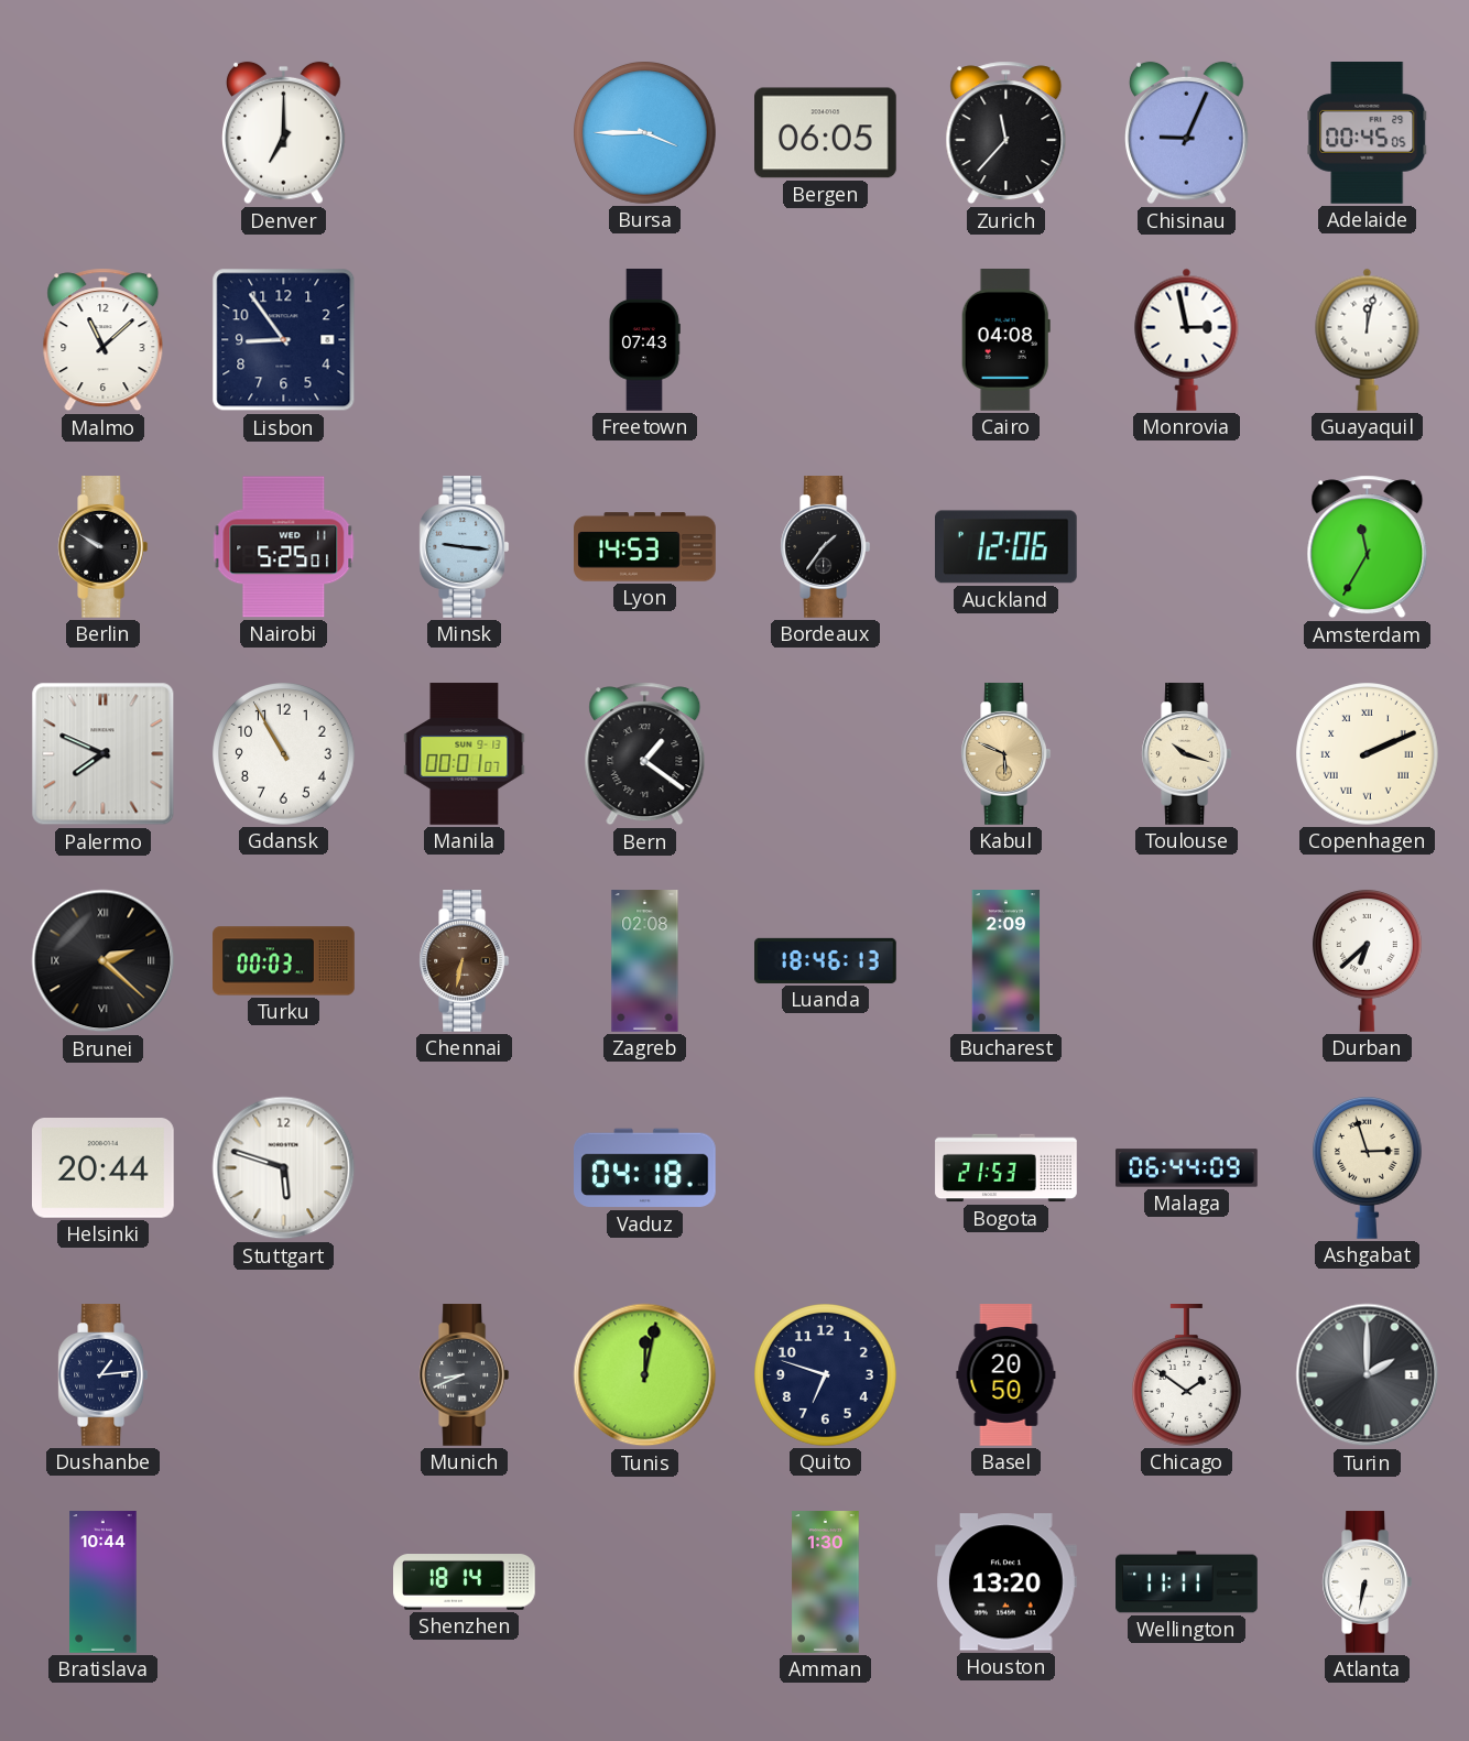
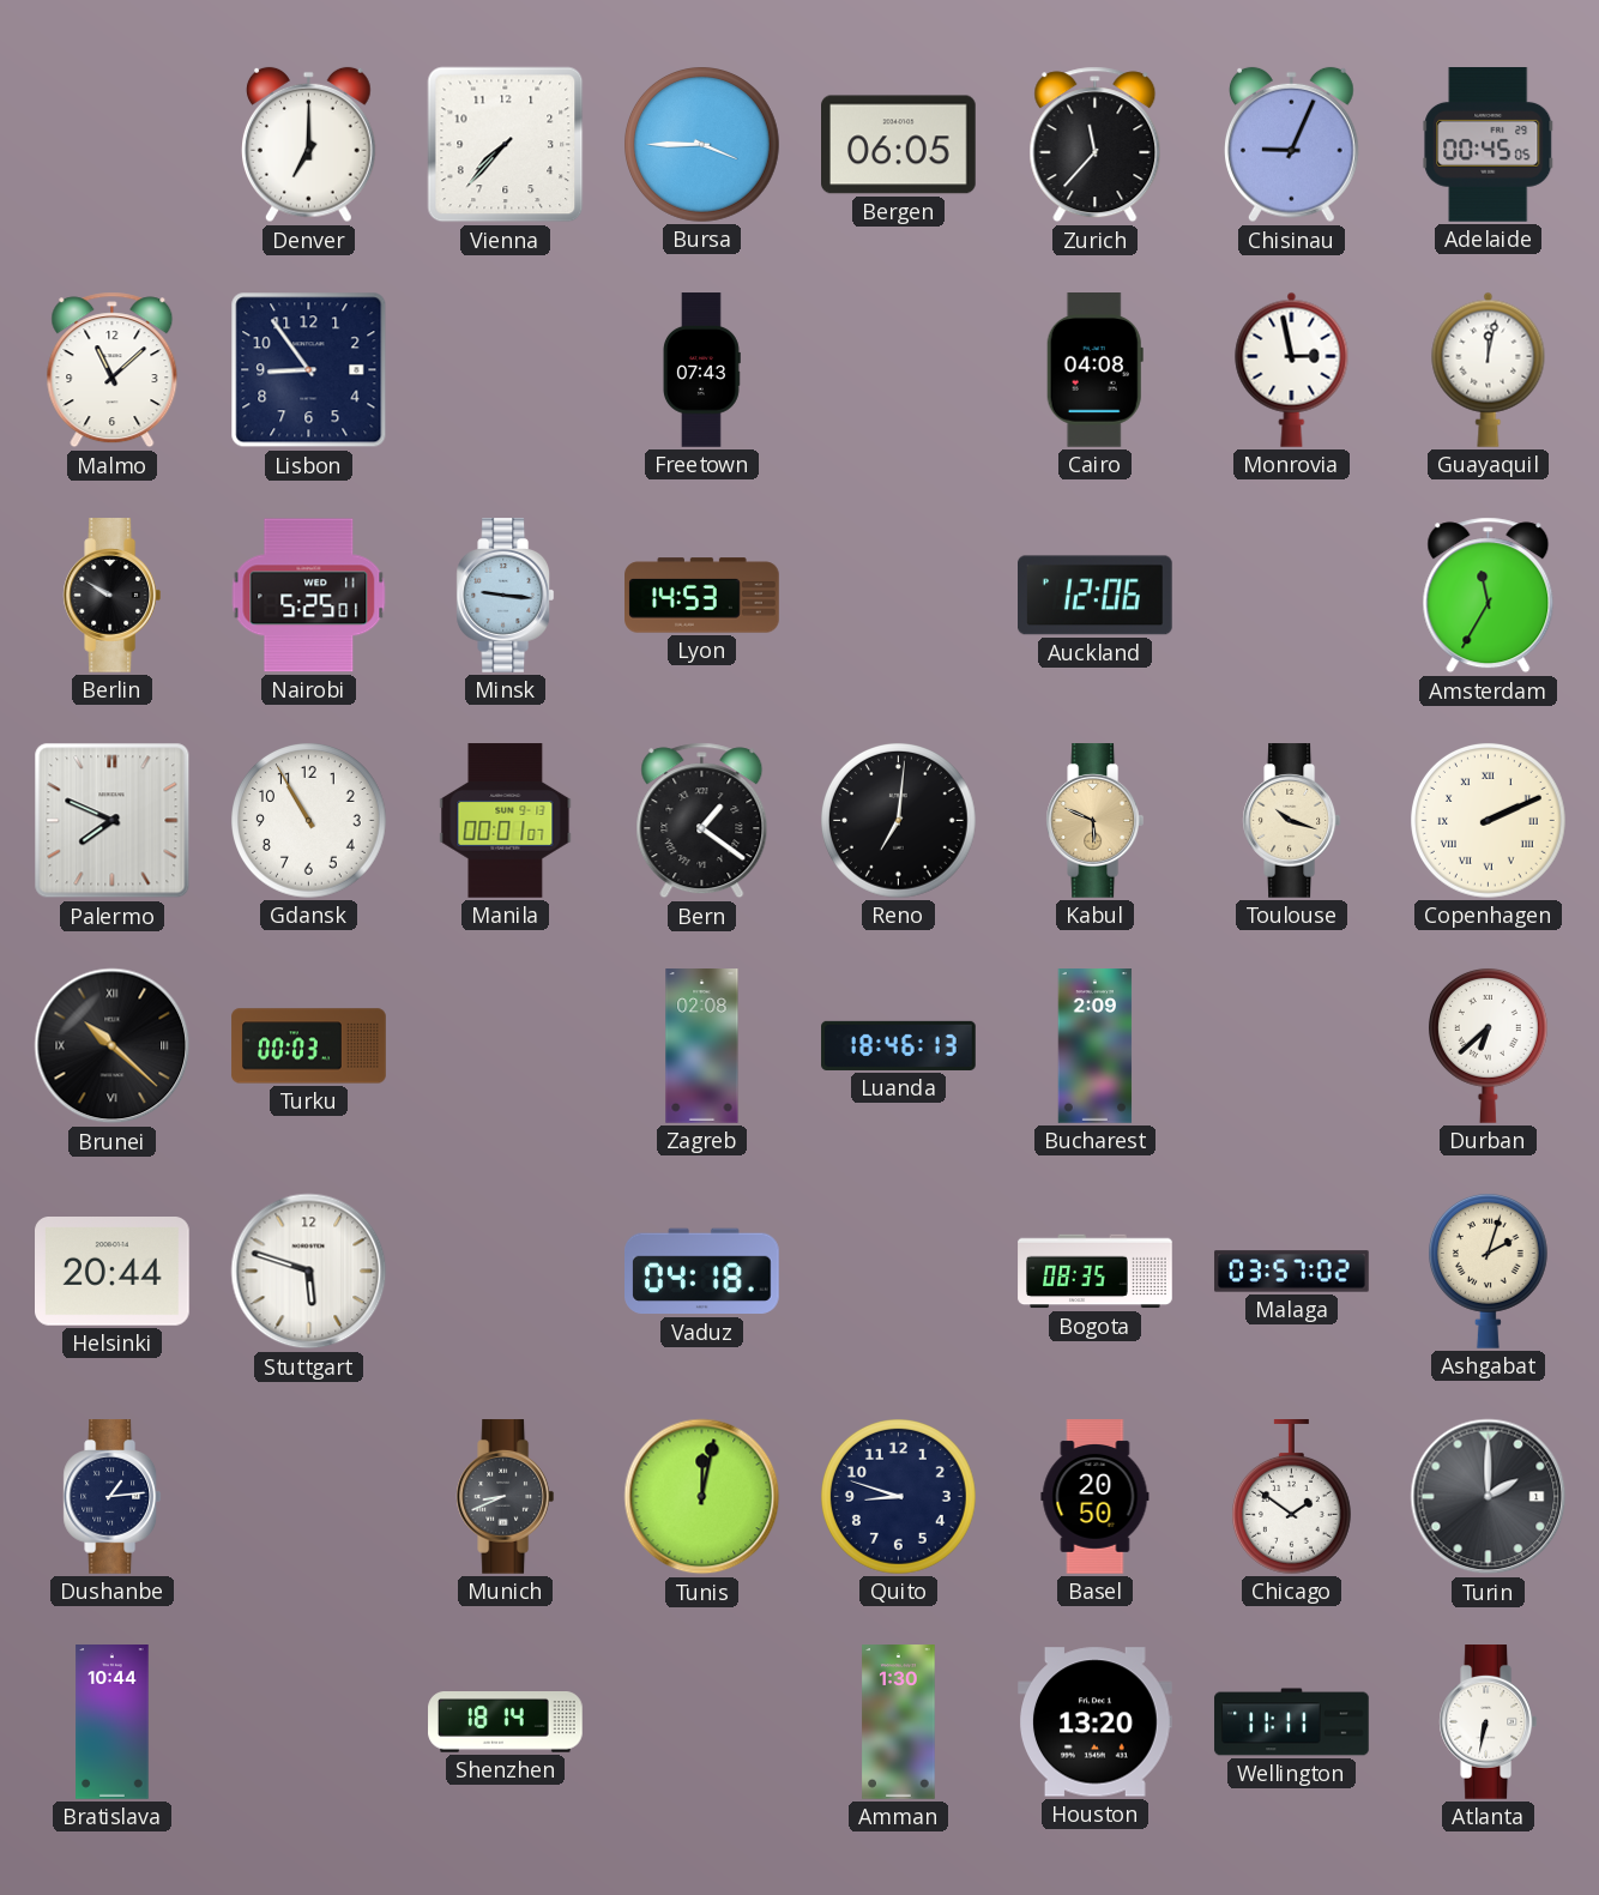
Vienna: none -> 7:37 (506, 145)
Bordeaux: 1:36 -> none (826, 547)
Reno: none -> 7:01 (899, 821)
Brunei: 2:22 -> 10:22 (113, 1046)
Chennai: 6:32 -> none (465, 961)
Bogota: 21:53 -> 08:35 (1096, 1272)
Malaga: 06:44 -> 03:57 (1292, 1272)
Ashgabat: 2:57 -> 2:03 (1488, 1272)
Quito: 6:48 -> 8:48 (899, 1497)
